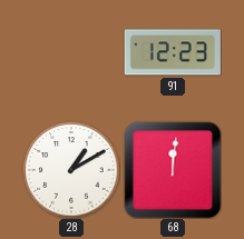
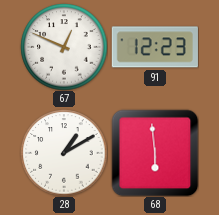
67: none -> 12:49 (64, 47)
68: 12:01 -> 5:59 (155, 153)
